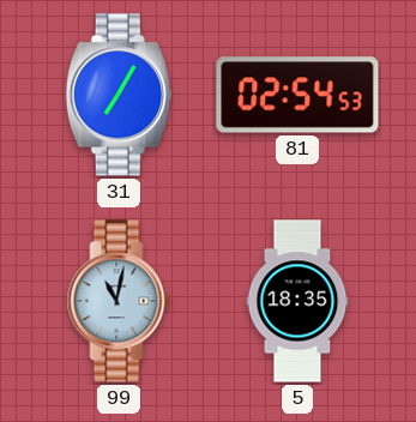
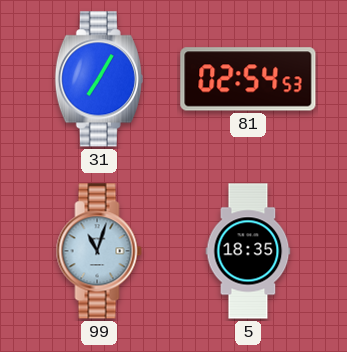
99: 11:02 -> 11:03 (99, 251)
